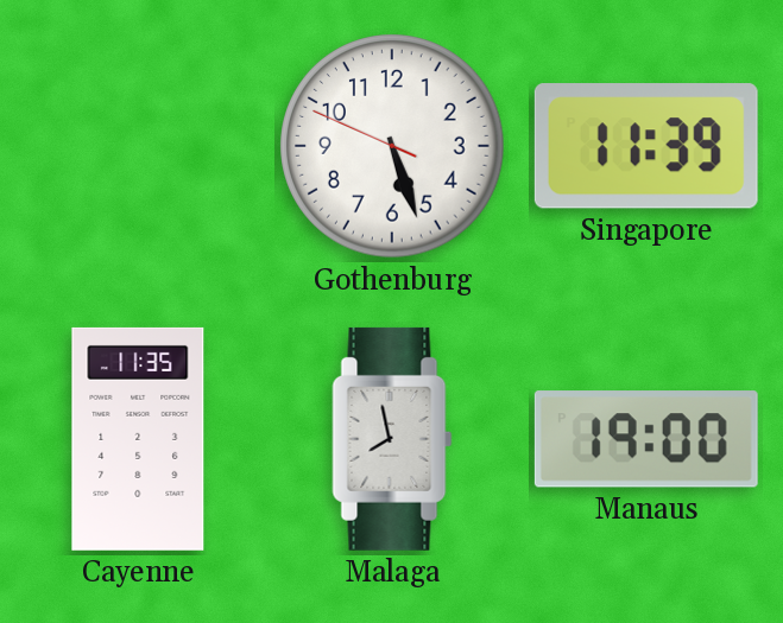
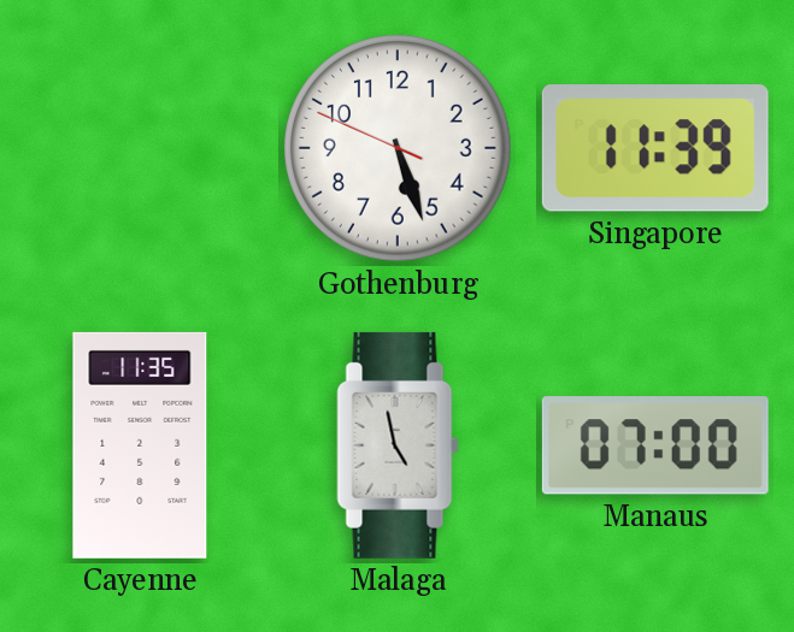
Malaga: 7:58 -> 4:58 (398, 445)
Manaus: 19:00 -> 07:00 (655, 445)
